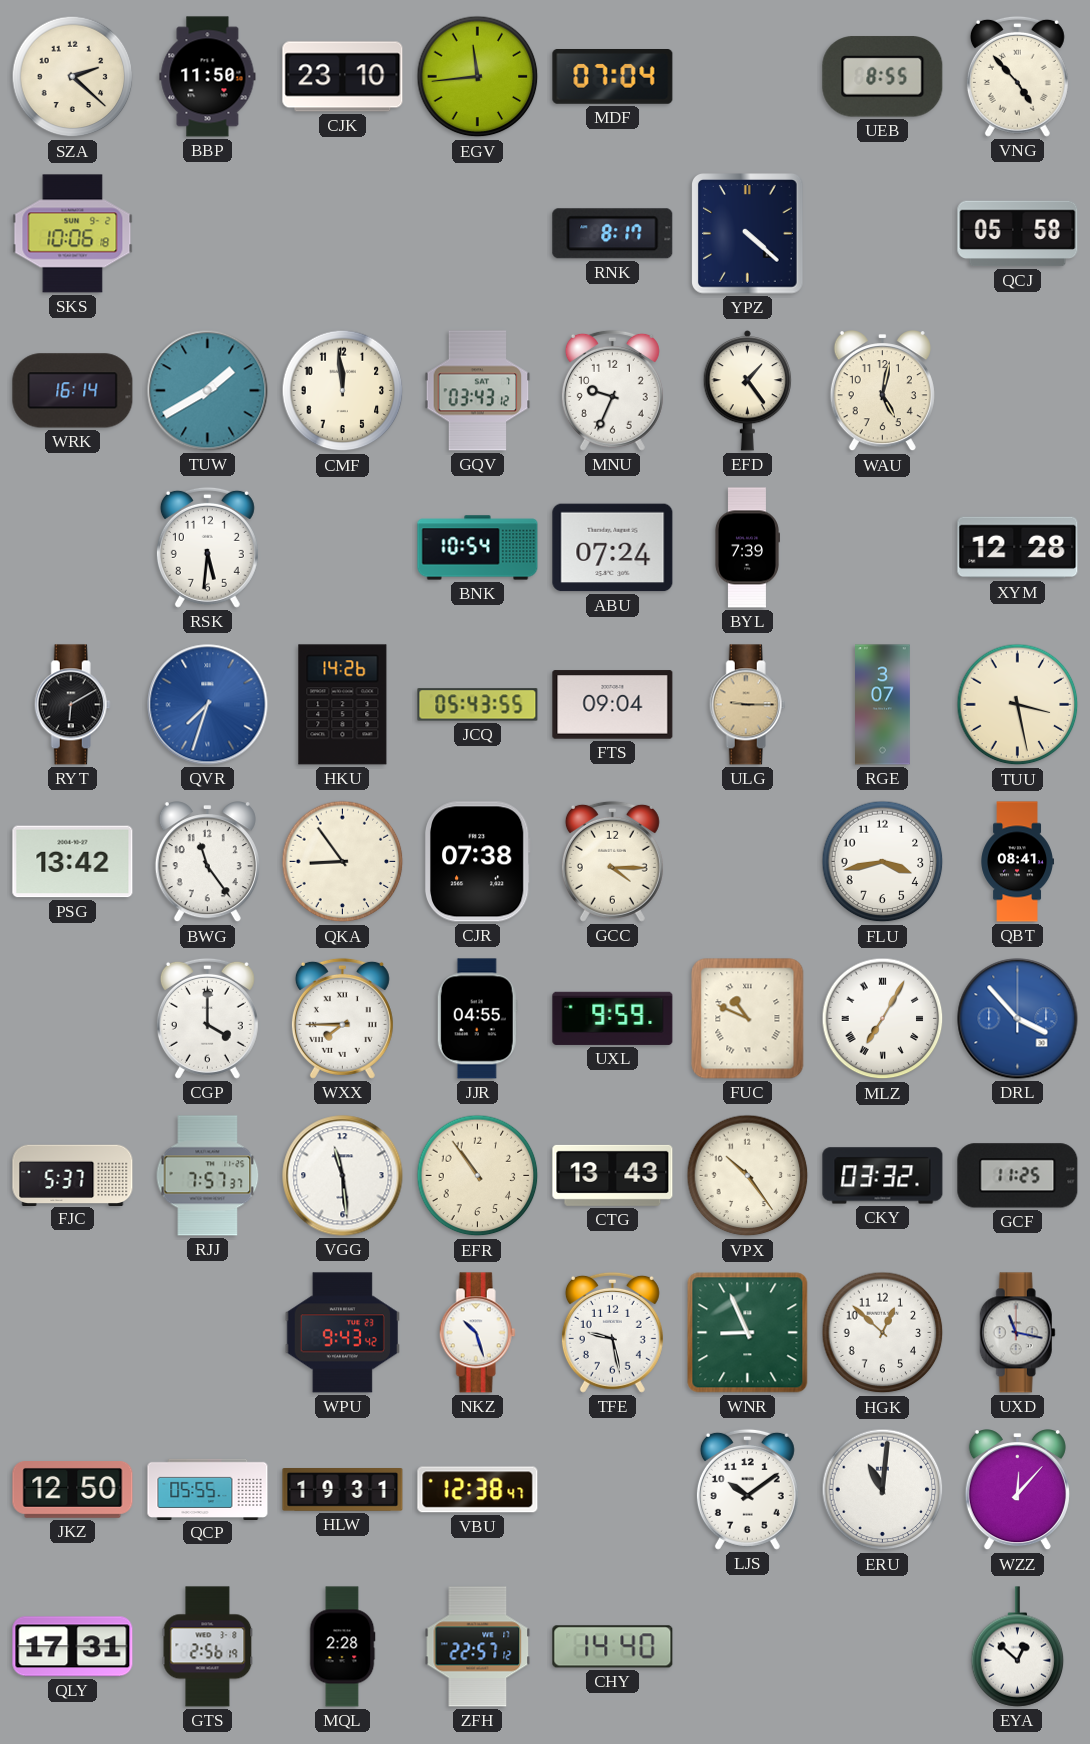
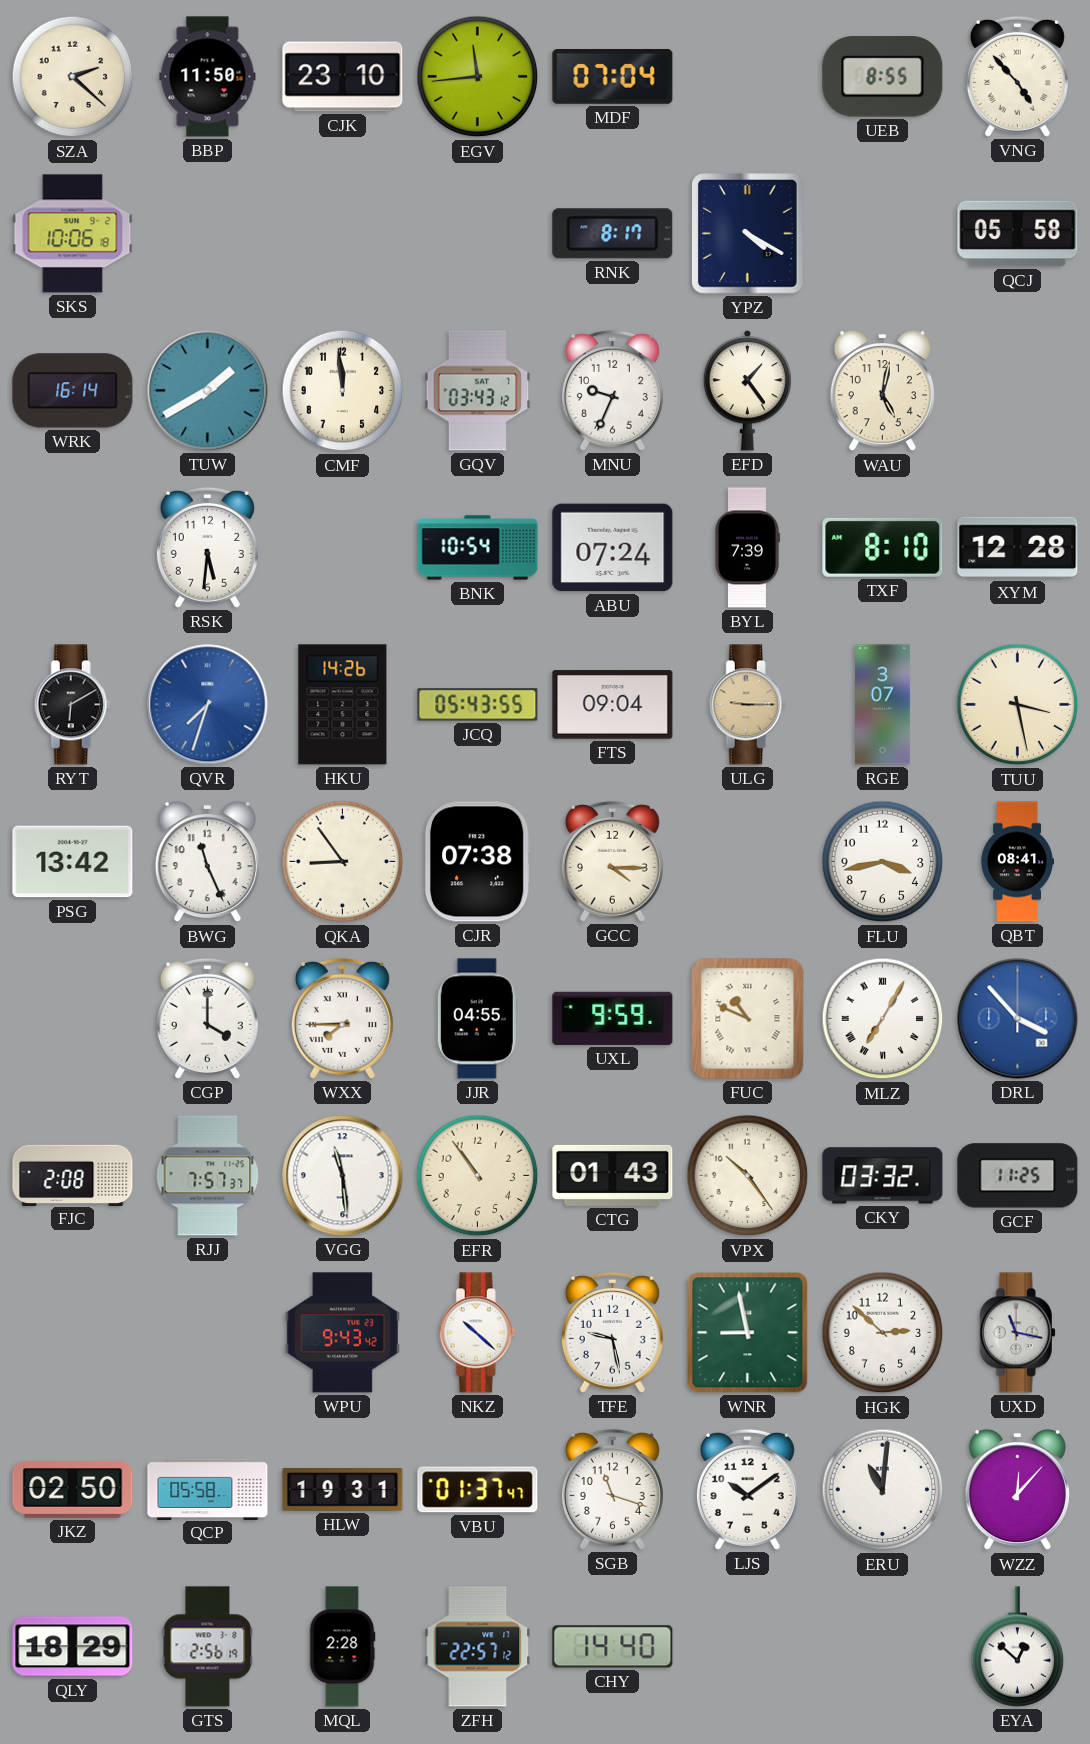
YPZ: 4:22 -> 4:20 (748, 234)
TXF: none -> 8:10 (883, 547)
BWG: 11:24 -> 11:26 (207, 862)
FJC: 5:37 -> 2:08 (73, 1175)
CTG: 13:43 -> 01:43 (613, 1175)
NKZ: 10:27 -> 10:22 (477, 1333)
WNR: 8:56 -> 8:58 (748, 1333)
HGK: 12:52 -> 2:52 (883, 1333)
JKZ: 12:50 -> 02:50 (73, 1490)
QCP: 05:55 -> 05:58 (208, 1489)
VBU: 12:38 -> 01:37 (478, 1490)
SGB: none -> 11:18 (612, 1489)
QLY: 17:31 -> 18:29 (73, 1647)
